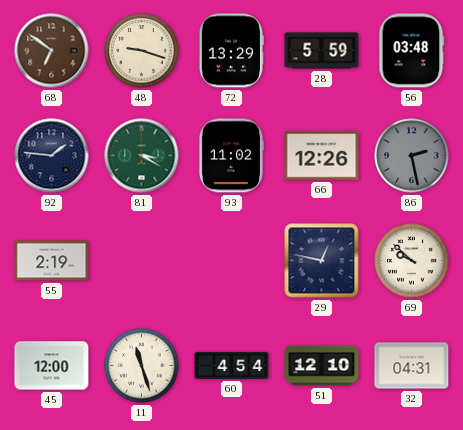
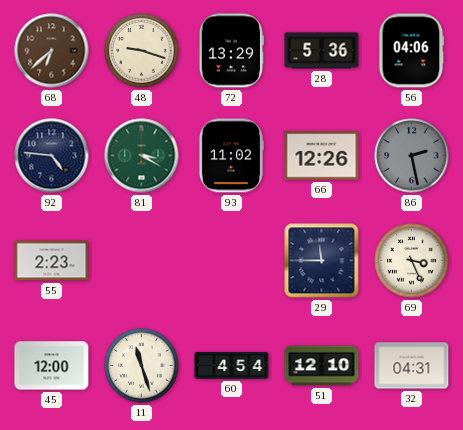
68: 6:51 -> 6:38 (52, 51)
28: 5:59 -> 5:36 (322, 51)
56: 03:48 -> 04:06 (412, 51)
92: 1:46 -> 4:46 (52, 156)
55: 2:19 -> 2:23 (52, 261)
29: 12:47 -> 11:45 (322, 261)
69: 9:52 -> 3:26 (412, 261)
